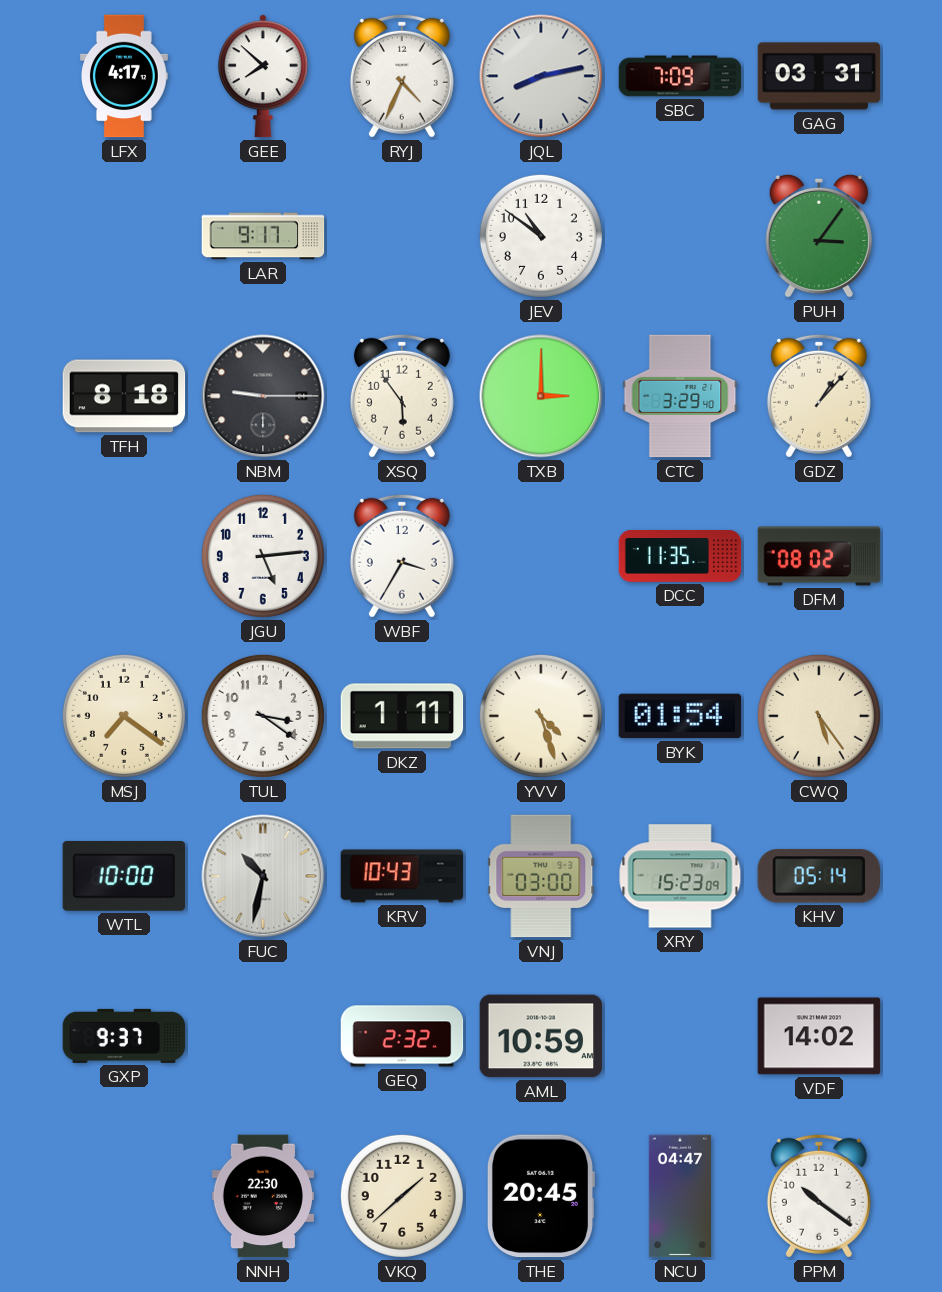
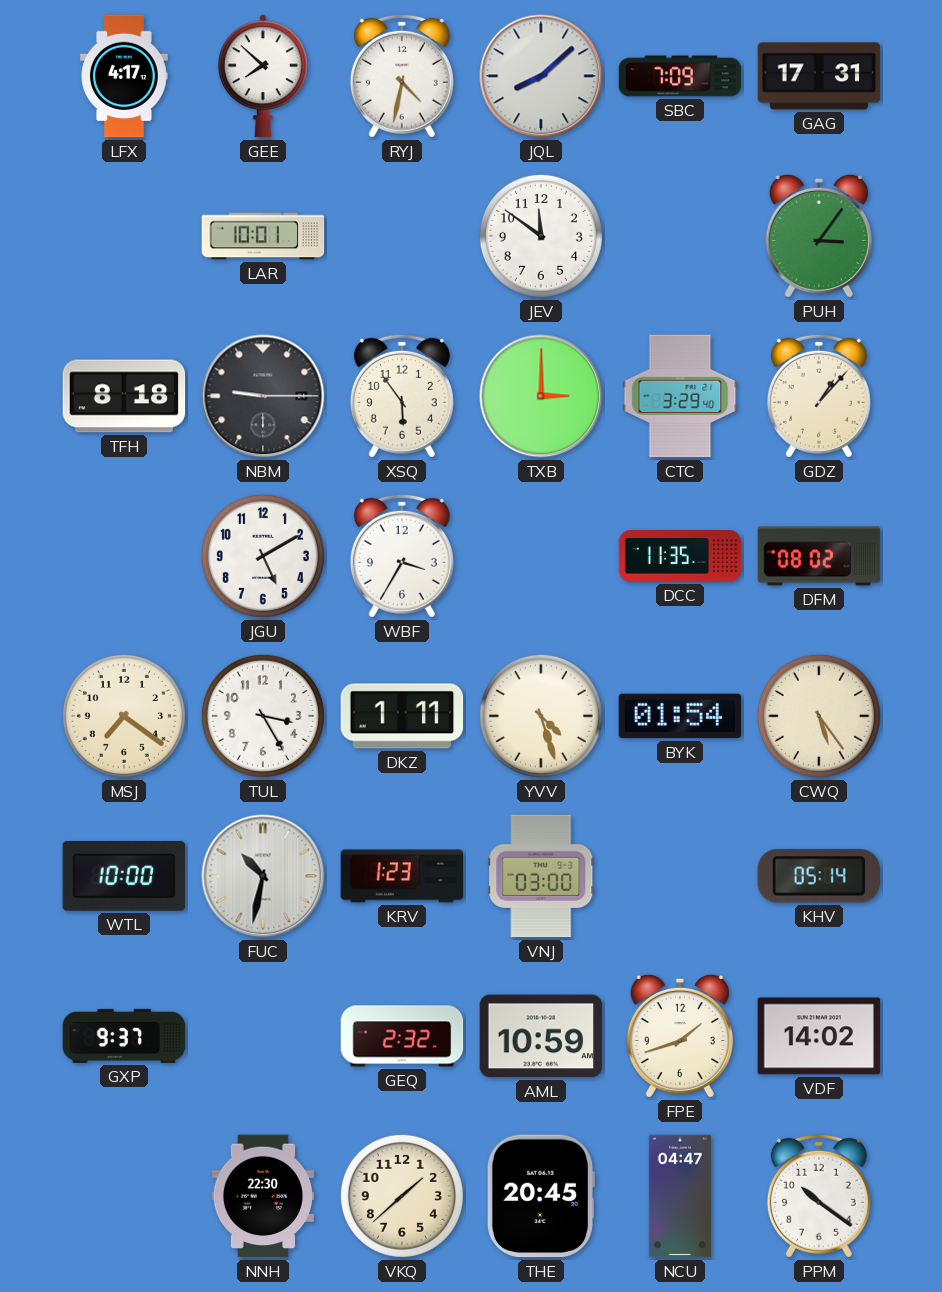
RYJ: 4:34 -> 4:32 (402, 76)
JQL: 8:13 -> 8:08 (541, 76)
GAG: 03:31 -> 17:31 (819, 76)
LAR: 9:17 -> 10:01 (263, 236)
JEV: 10:51 -> 11:51 (541, 236)
JGU: 5:14 -> 5:10 (263, 556)
TUL: 3:21 -> 3:25 (263, 716)
KRV: 10:43 -> 1:23 (402, 876)
XRY: 15:23 -> none (680, 876)
FPE: none -> 1:42 (680, 1036)
